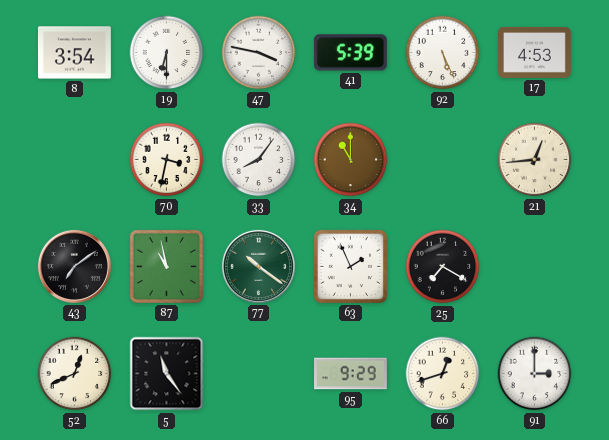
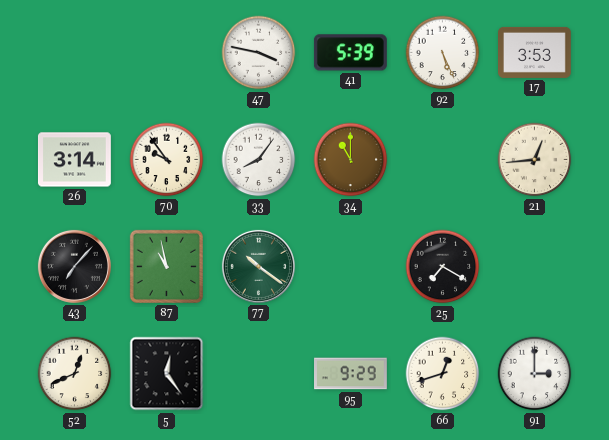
8: 3:54 -> none (74, 53)
19: 6:30 -> none (167, 53)
17: 4:53 -> 3:53 (535, 52)
26: none -> 3:14 (74, 160)
70: 3:32 -> 9:54 (167, 160)
43: 7:09 -> 7:07 (74, 266)
63: 1:56 -> none (350, 266)
5: 11:24 -> 12:24 (167, 374)
